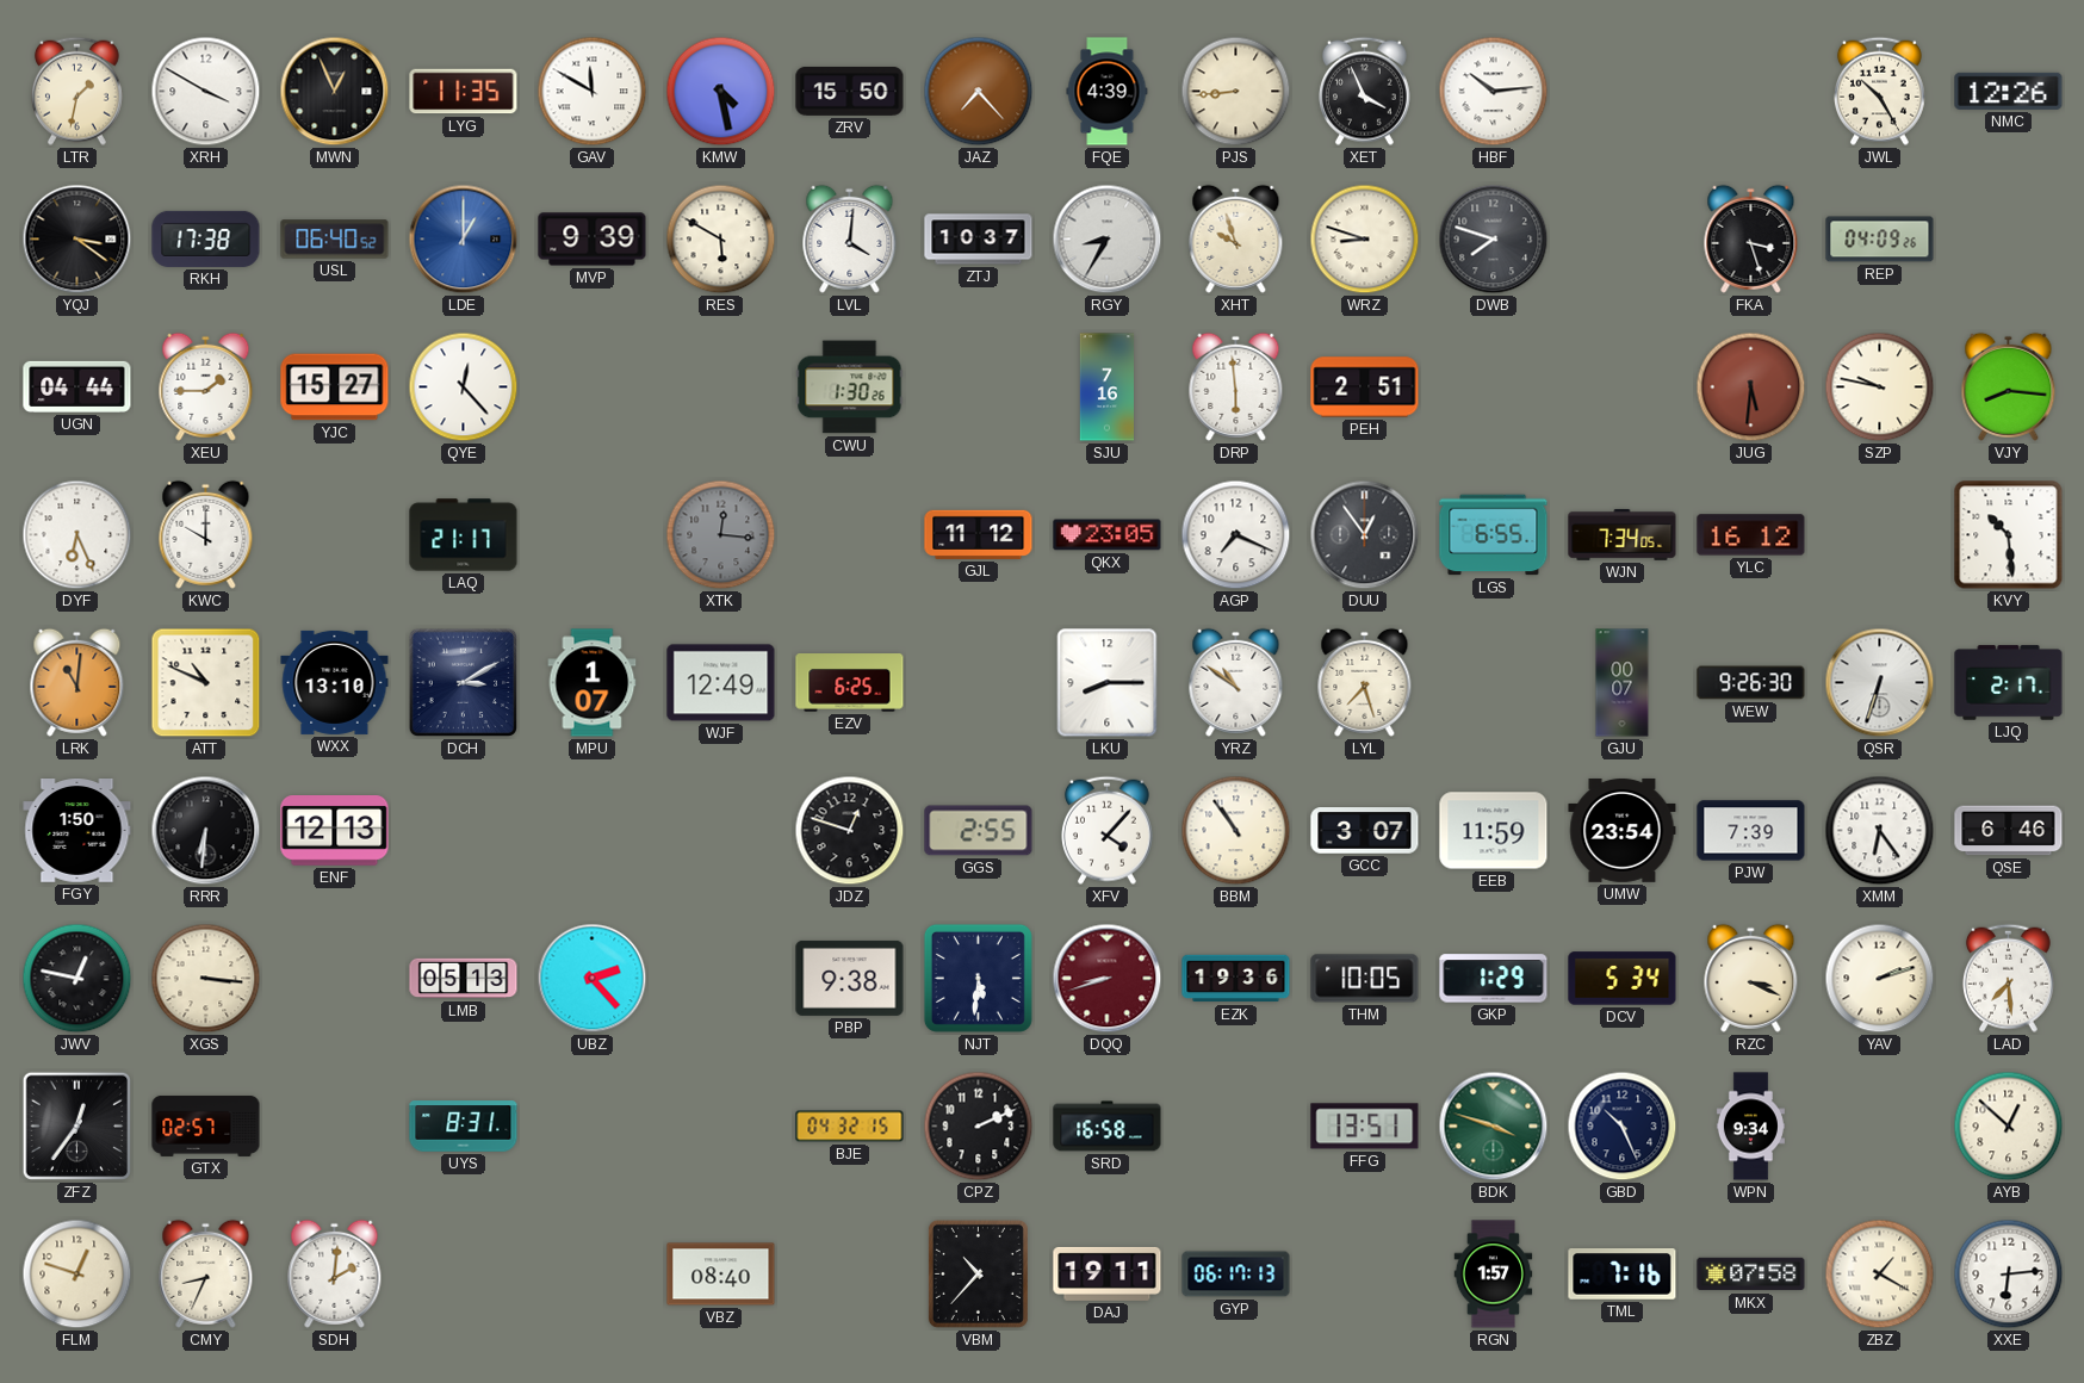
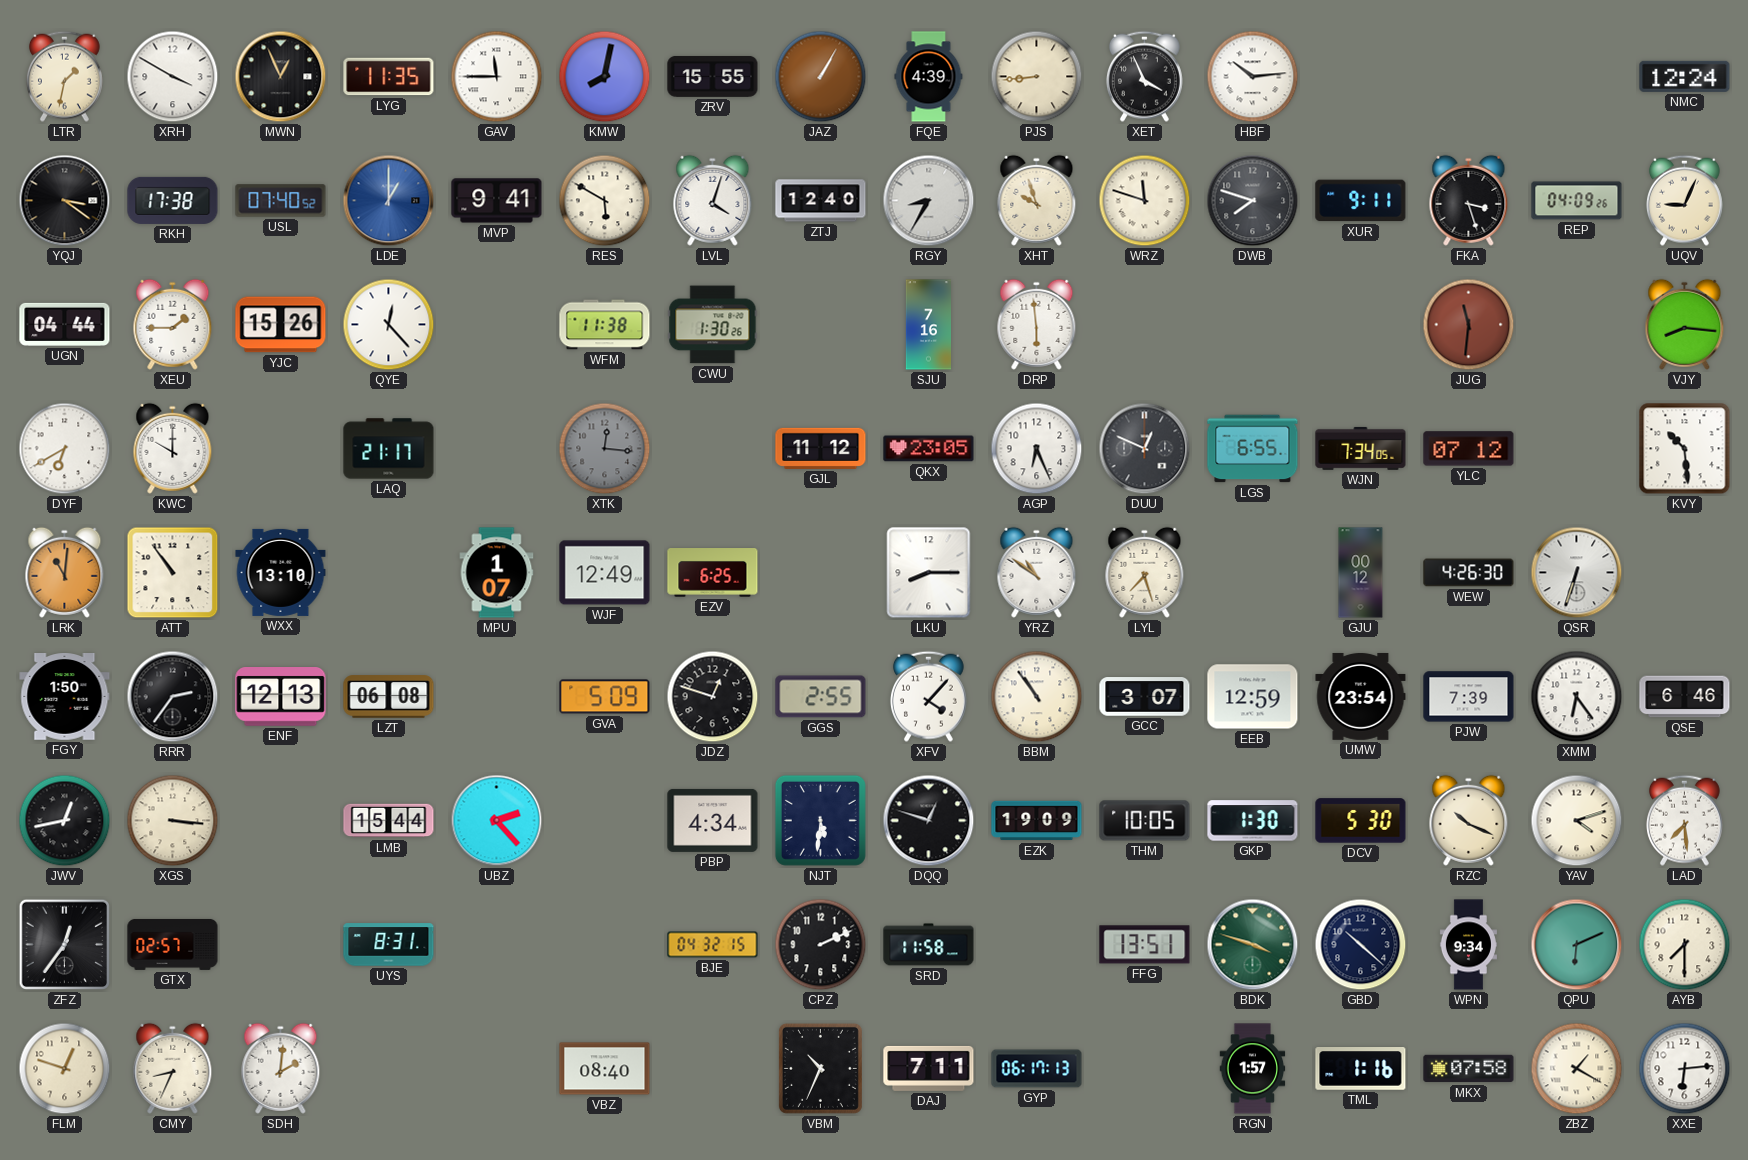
GAV: 11:50 -> 11:45 (497, 77)
KMW: 4:28 -> 8:02 (605, 77)
ZRV: 15:50 -> 15:55 (713, 76)
JAZ: 7:23 -> 1:05 (821, 77)
JWL: 10:25 -> none (1879, 91)
NMC: 12:26 -> 12:24 (1685, 76)
USL: 06:40 -> 07:40 (281, 201)
MVP: 9:39 -> 9:41 (497, 201)
LVL: 4:01 -> 4:03 (713, 200)
ZTJ: 10:37 -> 12:40 (821, 201)
WRZ: 8:48 -> 11:48 (1145, 201)
XUR: none -> 9:11 (1361, 201)
UQV: none -> 9:04 (1684, 200)
YJC: 15:27 -> 15:26 (281, 325)
WFM: none -> 11:38 (605, 325)
PEH: 2:51 -> none (1365, 387)
JUG: 5:31 -> 11:31 (1469, 325)
SZP: 9:47 -> none (1880, 387)
DYF: 6:26 -> 6:40 (65, 449)
AGP: 7:19 -> 6:26 (1037, 449)
DUU: 12:54 -> 12:49 (1145, 449)
YLC: 16:12 -> 07:12 (1469, 449)
ATT: 10:49 -> 10:54 (173, 573)
DCH: 3:10 -> none (464, 683)
GJU: 00:07 -> 00:12 (1361, 573)
WEW: 9:26 -> 4:26 (1469, 573)
LJQ: 2:17 -> none (2009, 683)
RRR: 6:31 -> 2:36 (173, 697)
LZT: none -> 06:08 (389, 697)
GVA: none -> 5:09 (605, 697)
EEB: 11:59 -> 12:59 (1253, 697)
JWV: 12:47 -> 12:43 (65, 821)
LMB: 05:13 -> 15:44 (389, 821)
PBP: 9:38 -> 4:34 (713, 820)
DQQ: 8:42 -> 12:48 (929, 821)
DQQ dial: burgundy -> black (929, 821)
EZK: 19:36 -> 19:09 (1037, 821)
GKP: 1:29 -> 1:30 (1253, 821)
DCV: 5:34 -> 5:30 (1361, 821)
RZC: 3:19 -> 10:19 (1469, 820)
YAV: 2:12 -> 4:12 (1577, 821)
SRD: 16:58 -> 11:58 (929, 945)
GBD: 10:26 -> 10:22 (1361, 945)
QPU: none -> 6:11 (1577, 945)
AYB: 12:52 -> 7:30 (1685, 945)
VBM: 10:37 -> 10:34 (820, 1068)
DAJ: 19:11 -> 7:11 (929, 1068)
TML: 7:16 -> 1:16 (1361, 1069)
